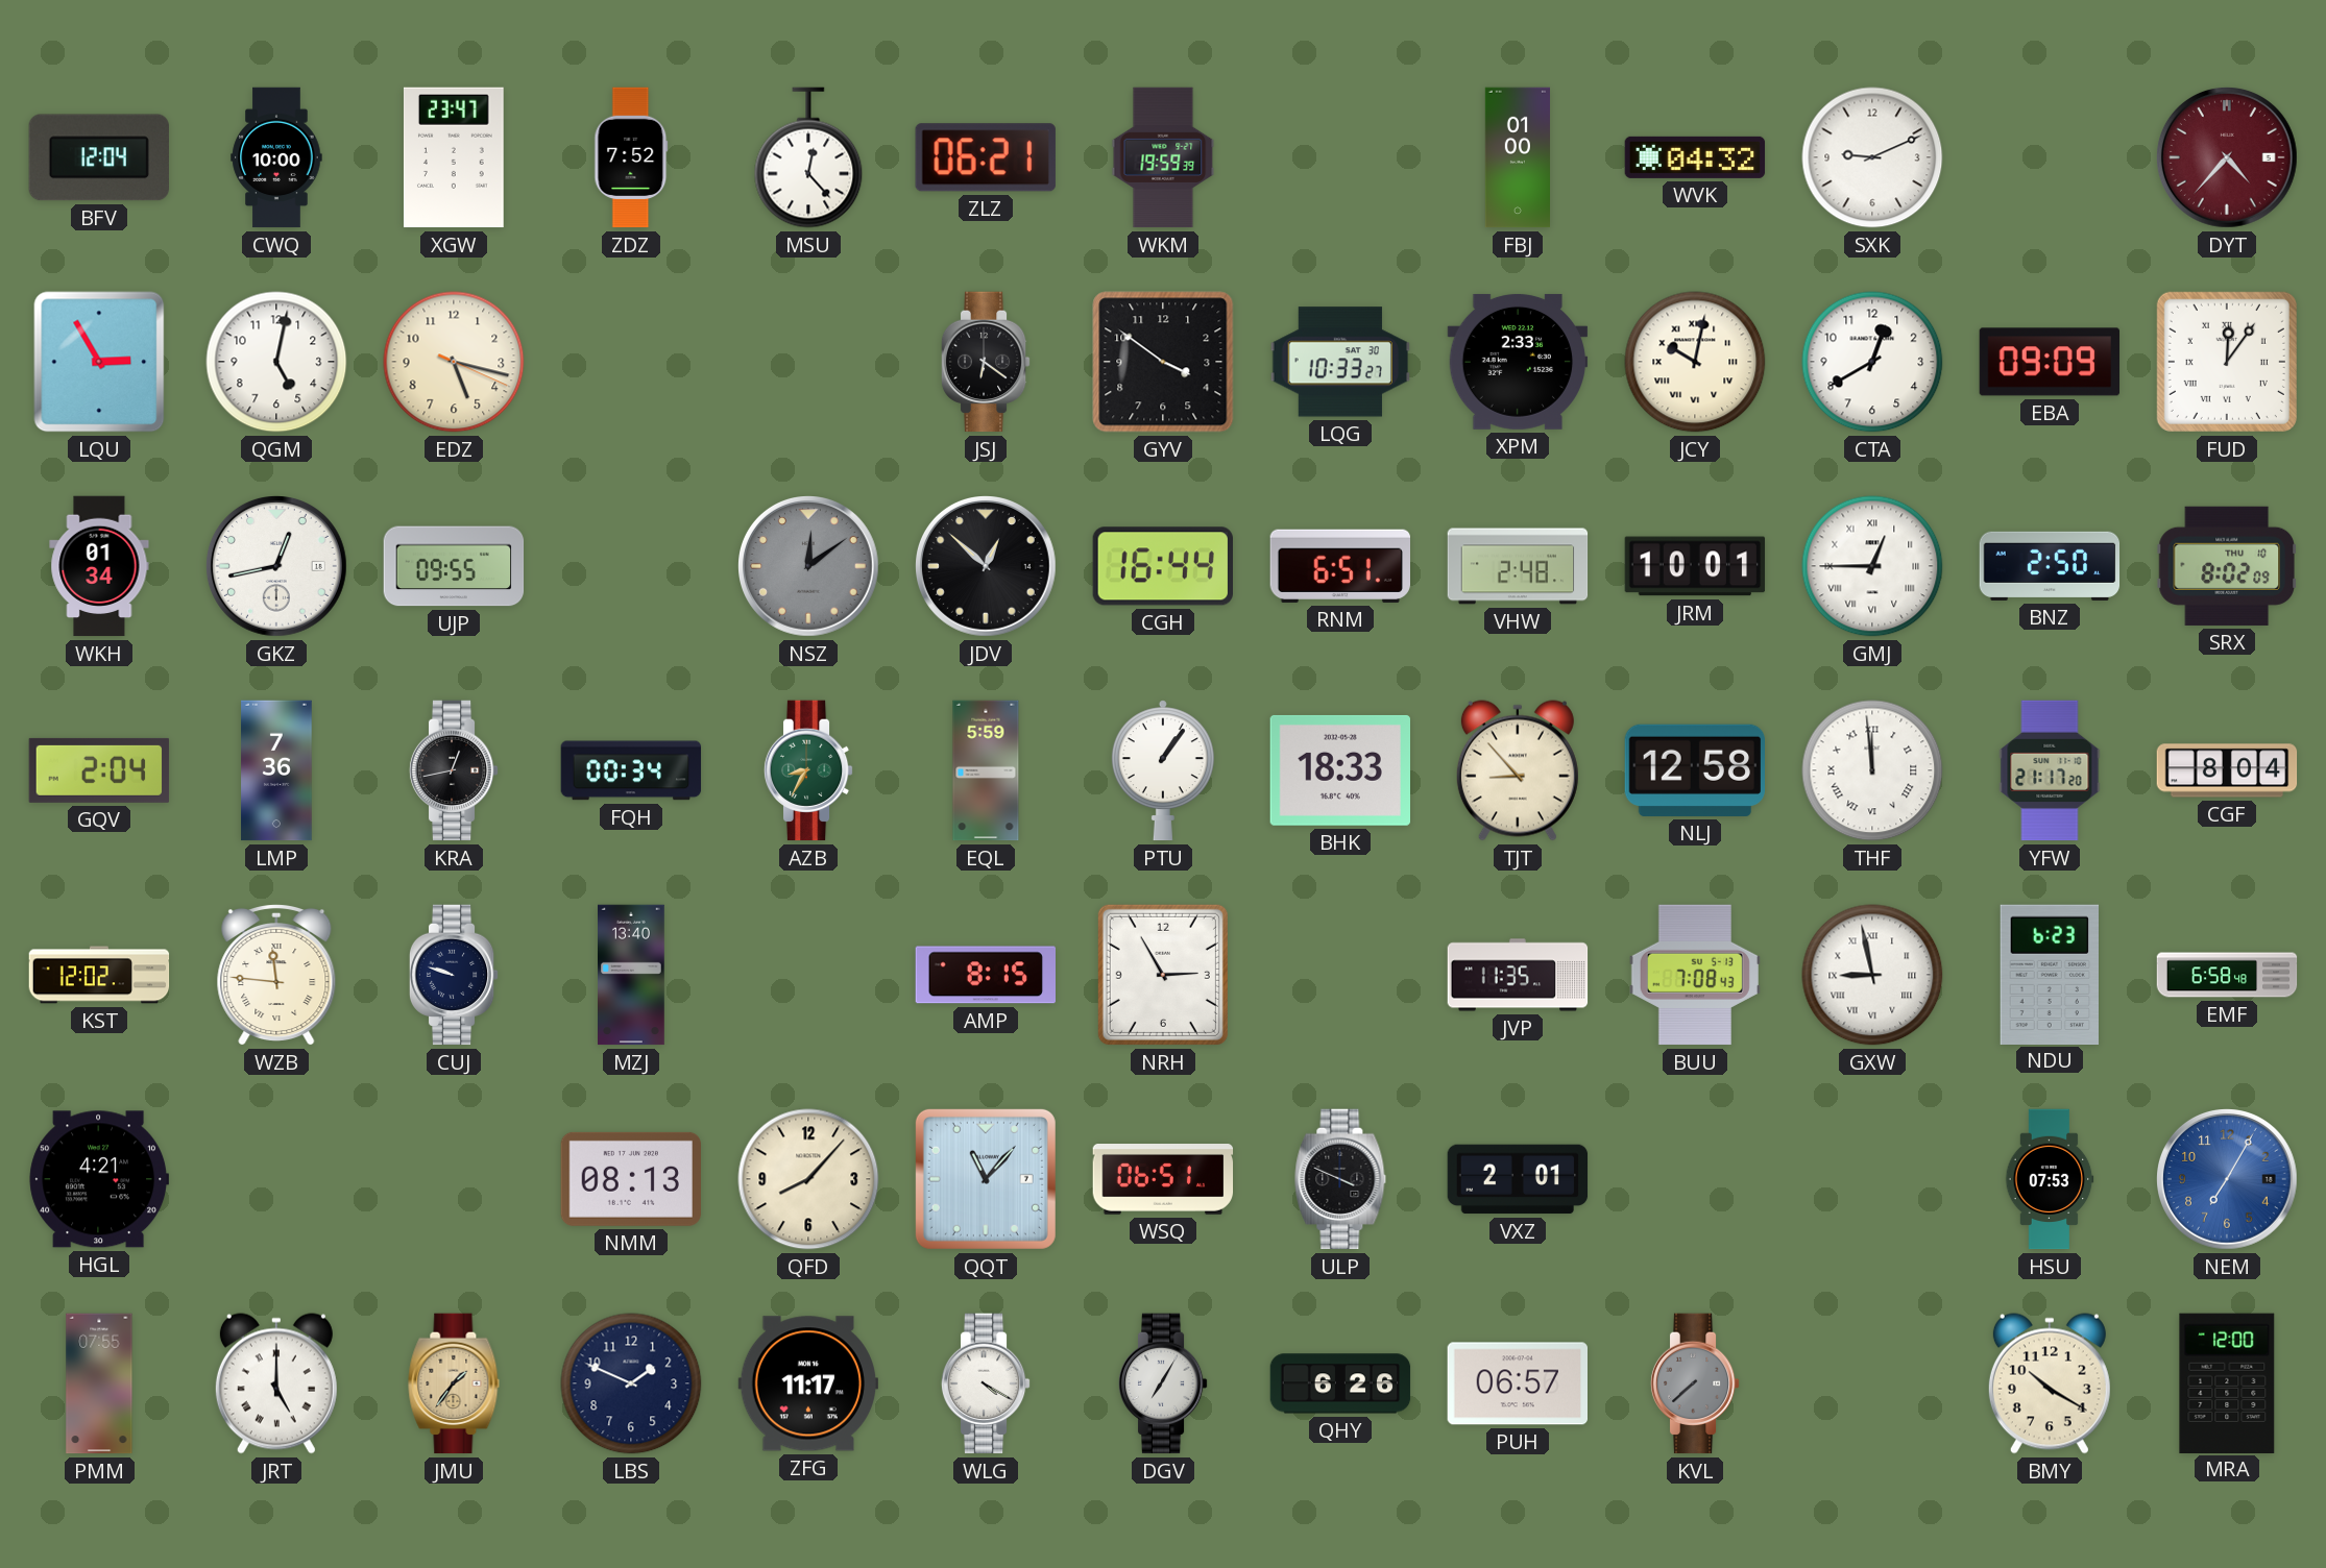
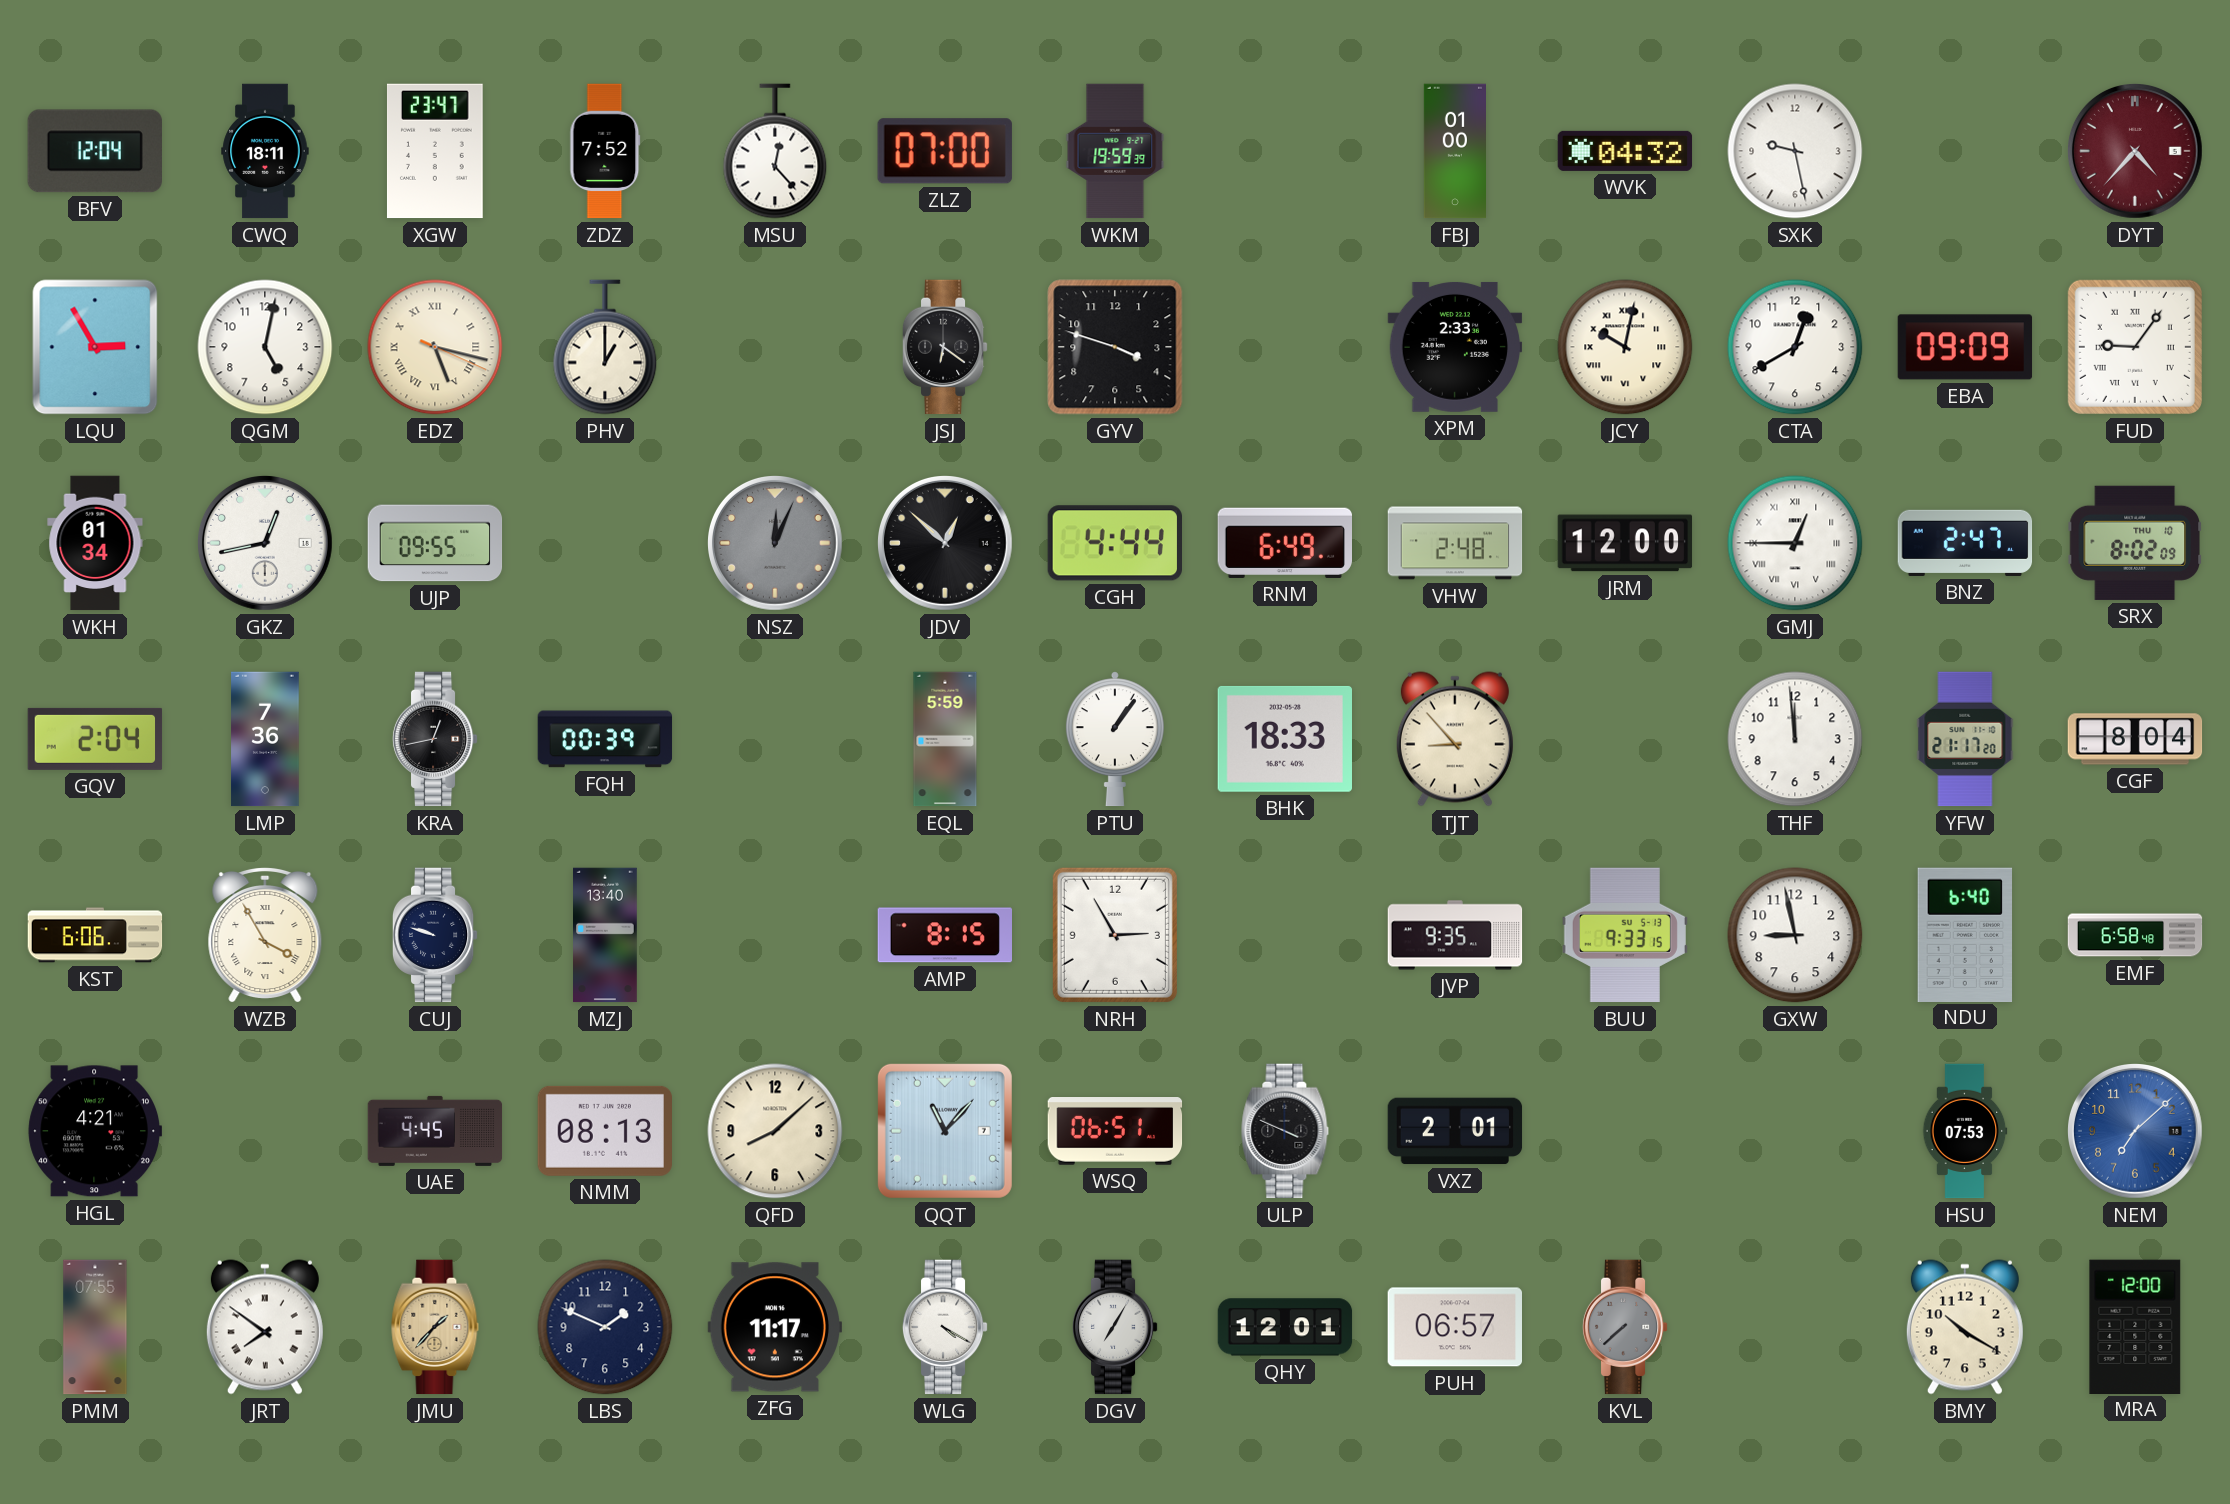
CWQ: 10:00 -> 18:11 (265, 151)
ZLZ: 06:21 -> 07:00 (945, 151)
SXK: 9:11 -> 9:28 (1795, 151)
EDZ numerals: Arabic -> Roman (435, 347)
PHV: none -> 1:00 (605, 347)
GYV: 3:51 -> 3:48 (1115, 347)
LQG: 10:33 -> none (1339, 362)
FUD: 12:06 -> 9:06 (2135, 347)
NSZ: 12:09 -> 12:04 (776, 544)
CGH: 16:44 -> 4:44 (1114, 543)
RNM: 6:51 -> 6:49 (1284, 543)
JRM: 10:01 -> 12:00 (1625, 543)
BNZ: 2:50 -> 2:47 (1965, 543)
FQH: 00:34 -> 00:39 (605, 739)
AZB: 8:35 -> none (808, 770)
NLJ: 12:58 -> none (1694, 770)
THF numerals: Roman -> Arabic (1795, 739)
KST: 12:02 -> 6:06 (95, 935)
WZB: 11:46 -> 3:55 (265, 935)
JVP: 11:35 -> 9:35 (1455, 935)
BUU: 7:08 -> 9:33 (1625, 935)
GXW numerals: Roman -> Arabic (1795, 935)
NDU: 6:23 -> 6:40 (1965, 934)
UAE: none -> 4:45 (435, 1131)
QFD: 8:07 -> 8:08 (775, 1131)
NEM: 7:05 -> 7:08 (2136, 1132)
JRT: 5:00 -> 7:51 (265, 1327)
JMU: 1:36 -> 1:37 (435, 1327)
QHY: 6:26 -> 12:01 (1285, 1327)
